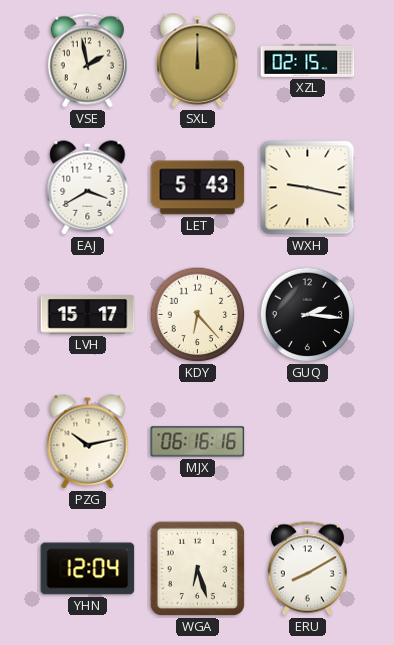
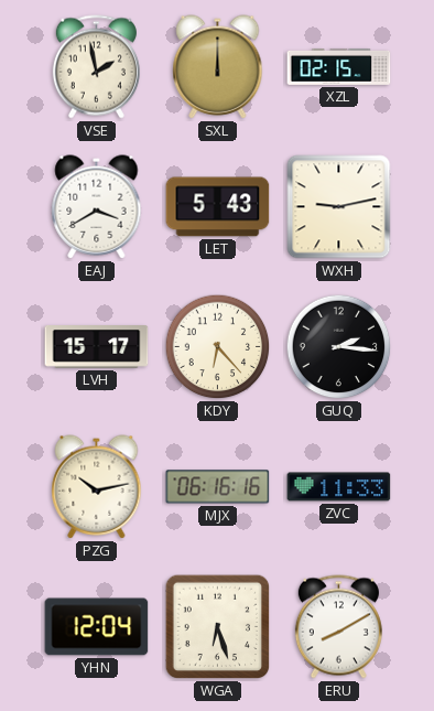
WXH: 9:17 -> 9:13 (339, 207)
ZVC: none -> 11:33 (339, 487)
